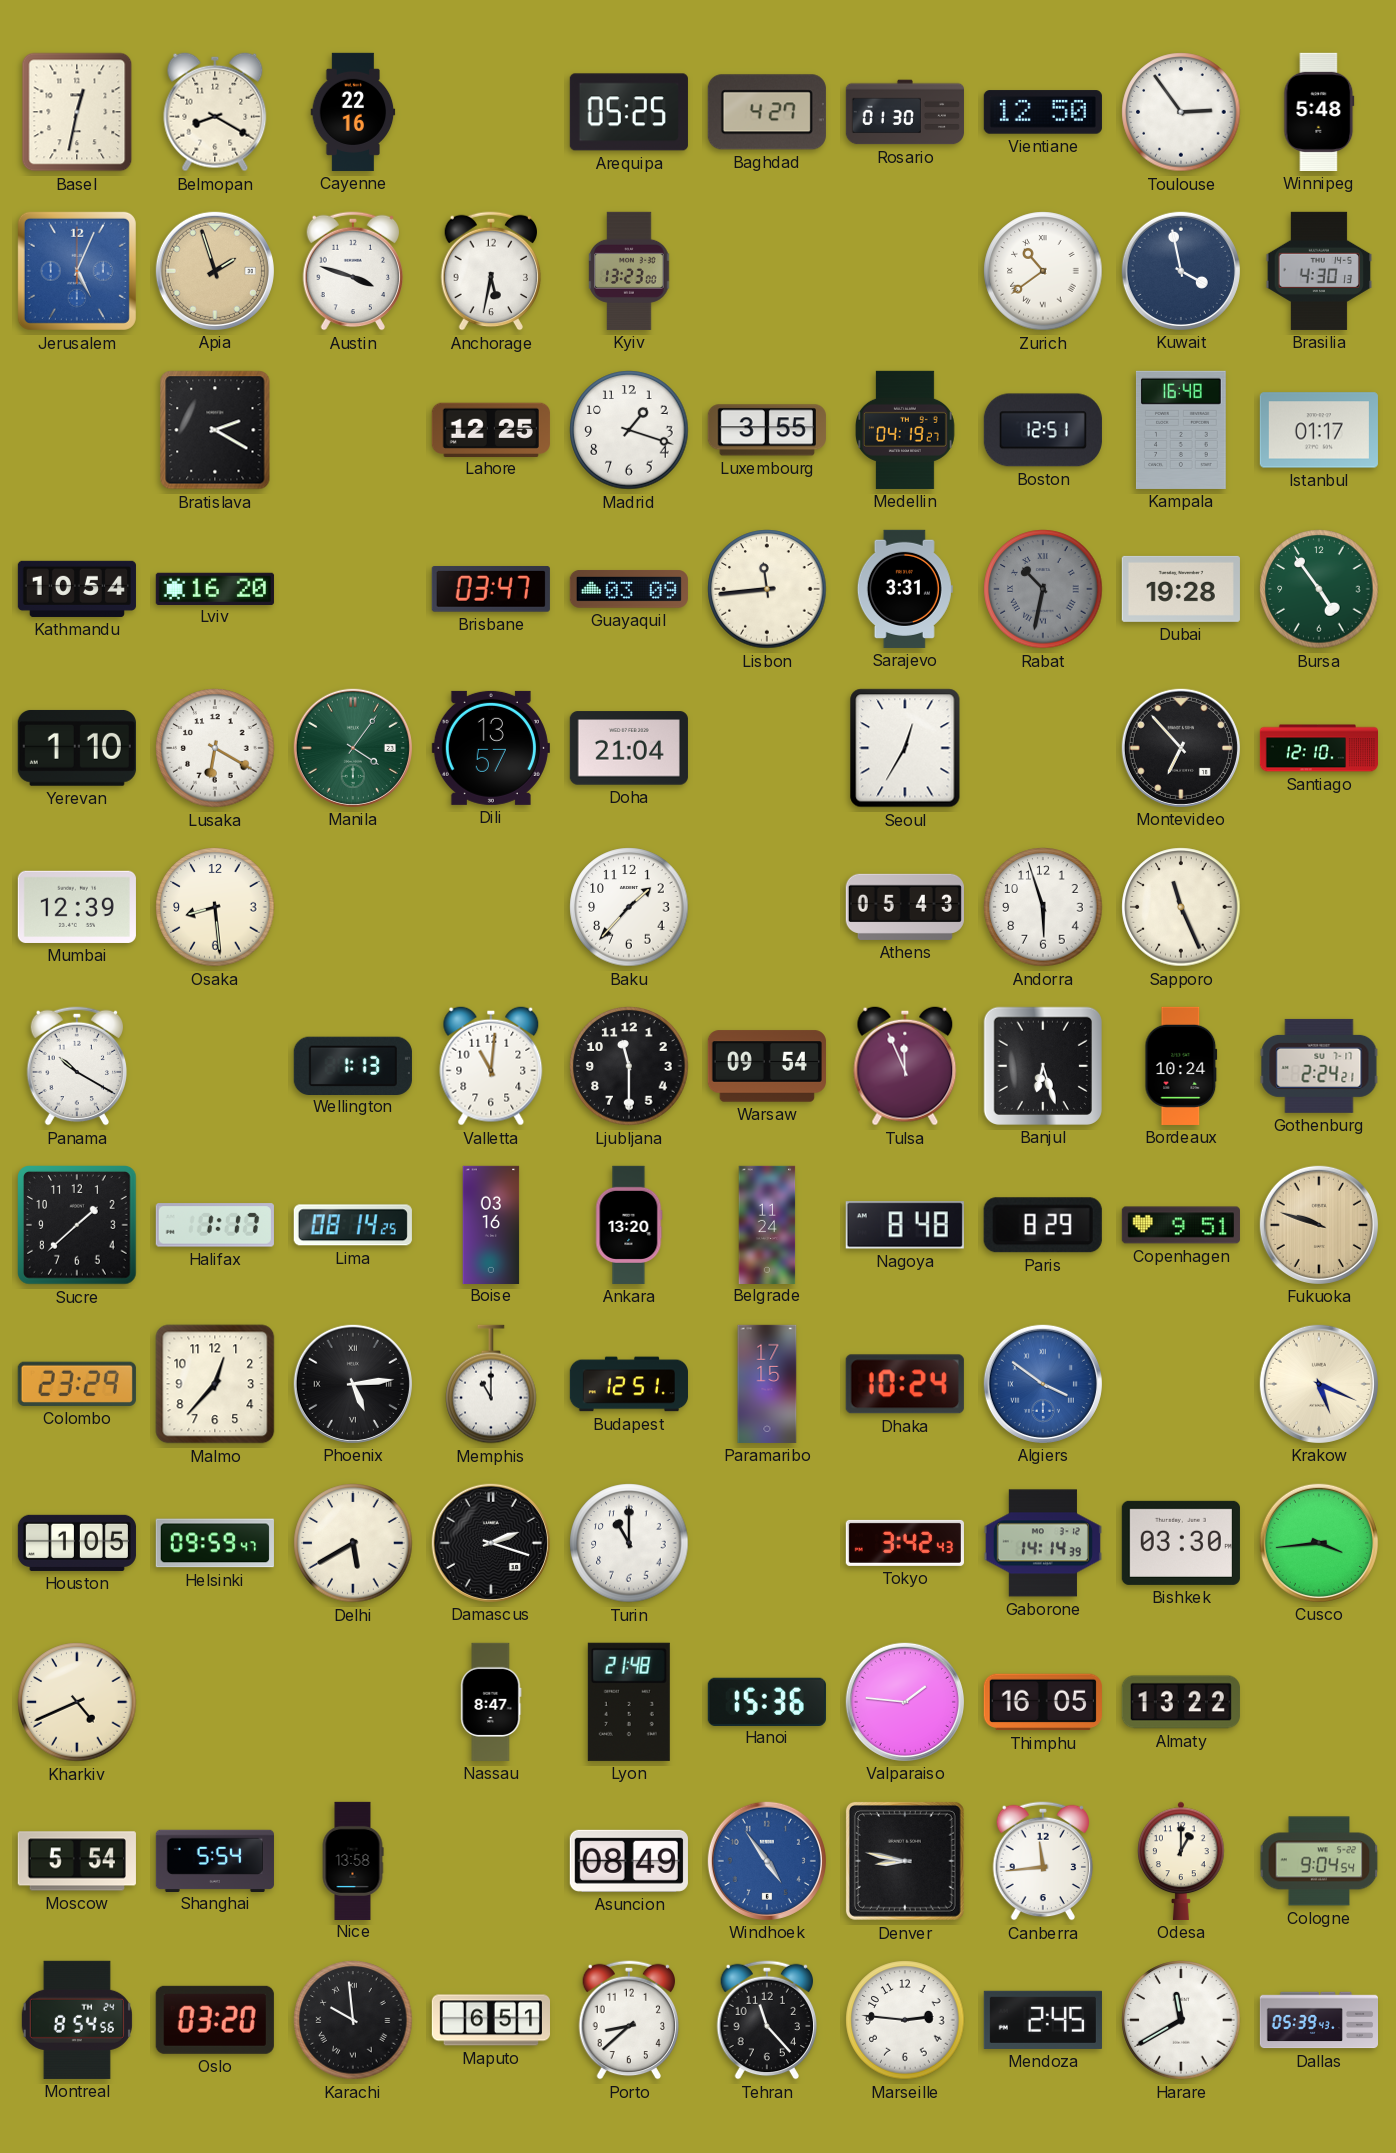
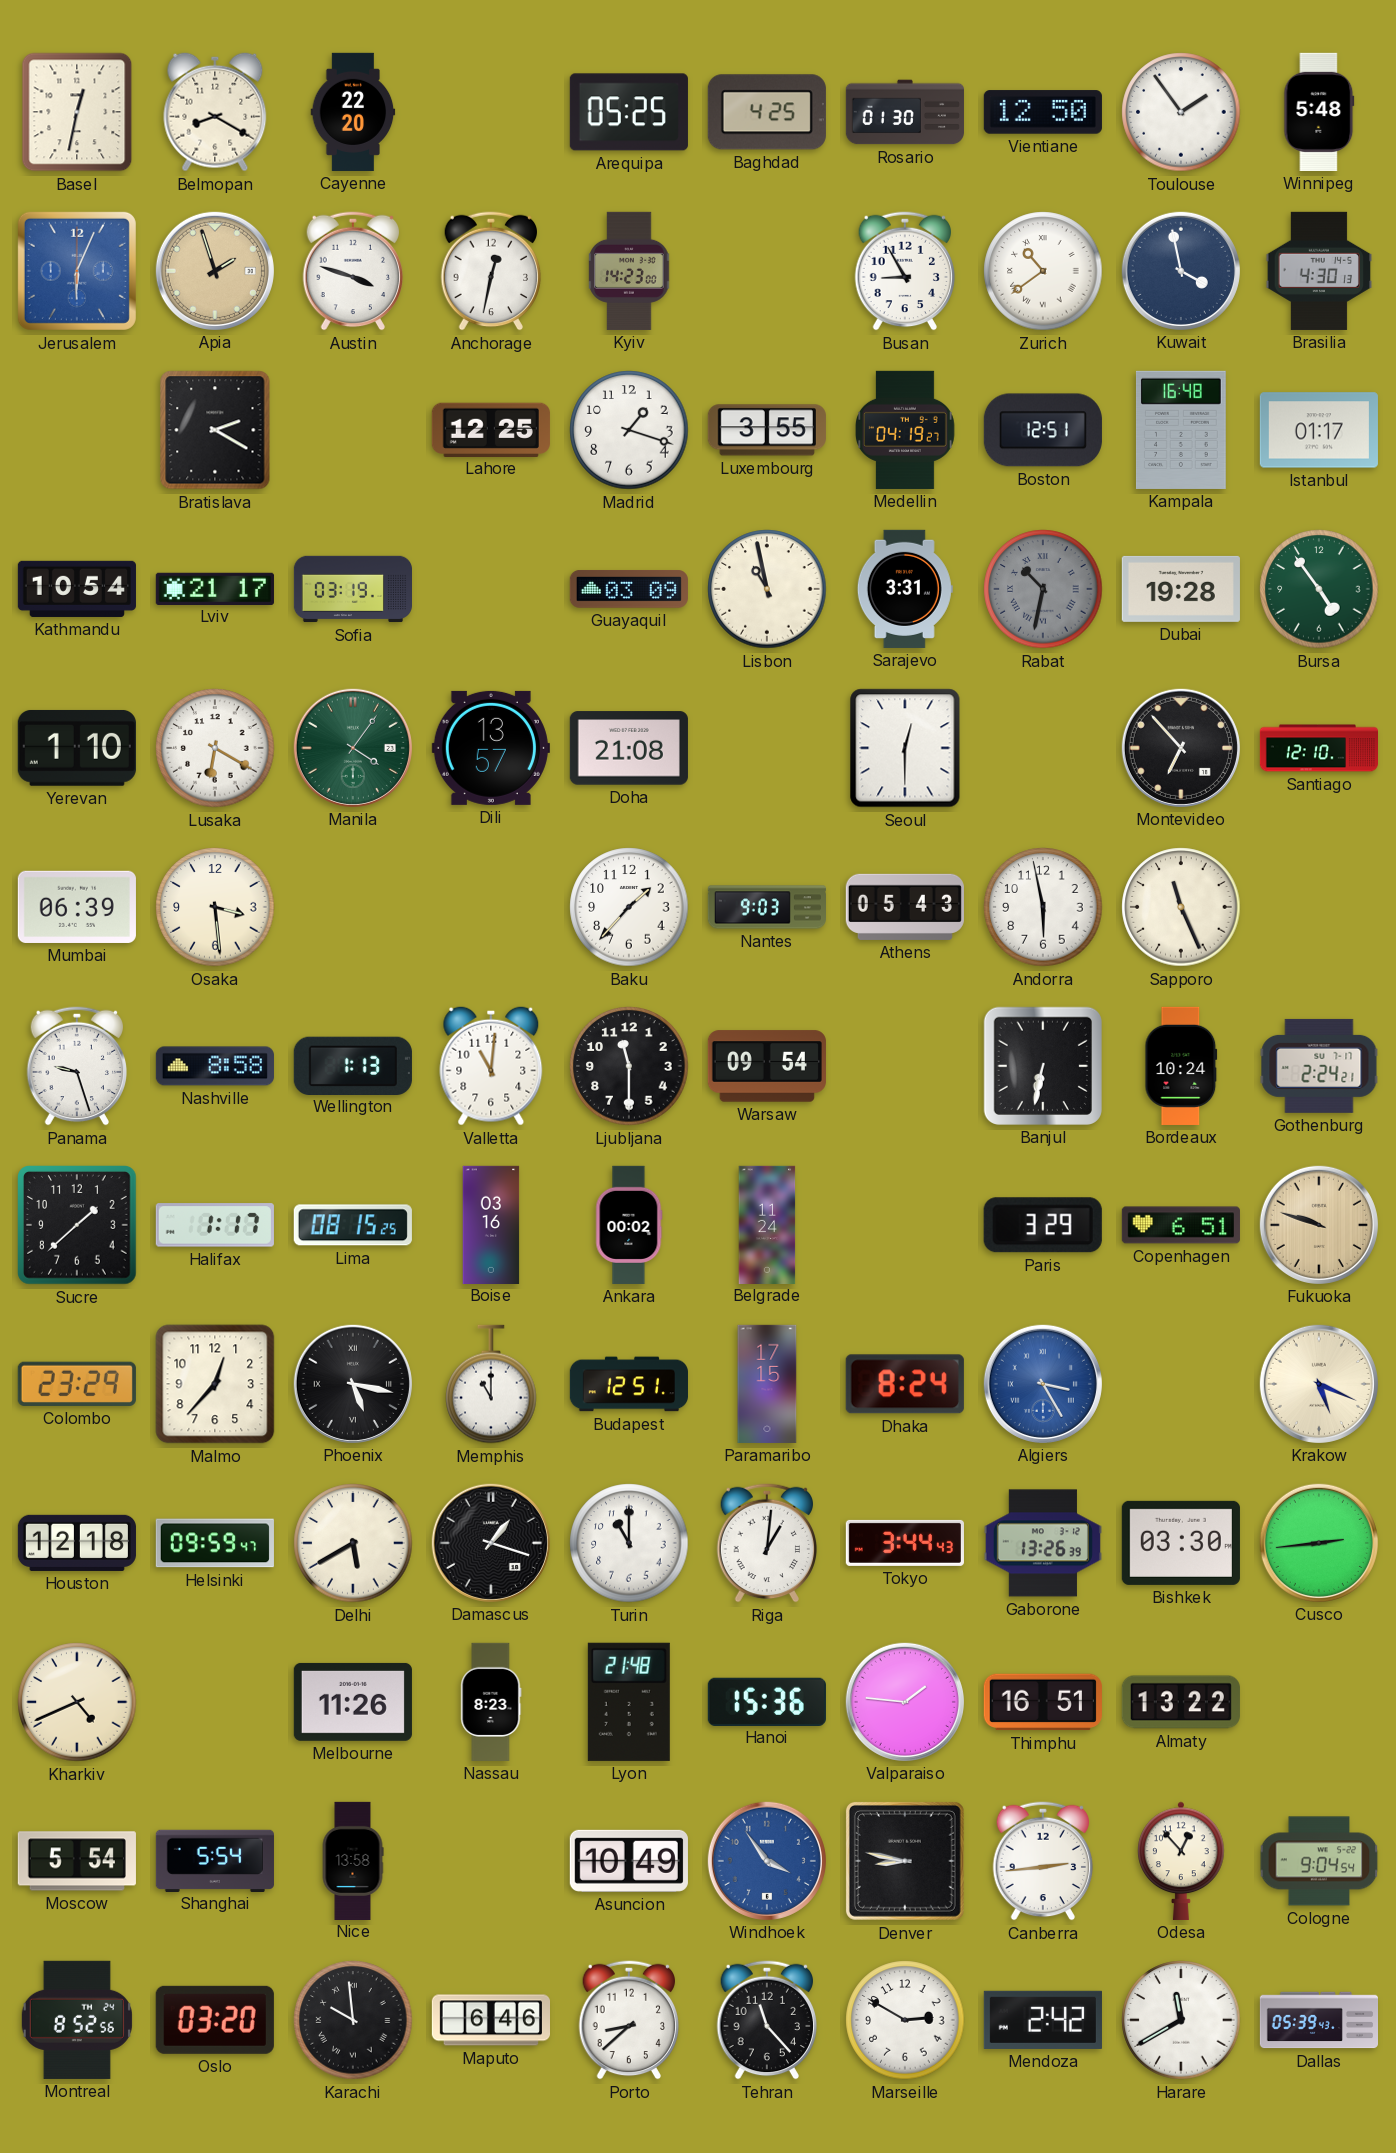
Cayenne: 22:16 -> 22:20 (353, 112)
Baghdad: 4:27 -> 4:25 (767, 112)
Toulouse: 2:54 -> 1:54 (1181, 112)
Jerusalem: 5:04 -> 6:04 (77, 271)
Anchorage: 5:32 -> 12:32 (491, 271)
Kyiv: 13:23 -> 14:23 (629, 271)
Busan: none -> 8:55 (905, 271)
Lviv: 16:20 -> 21:17 (215, 588)
Sofia: none -> 03:19 (352, 589)
Brisbane: 03:47 -> none (491, 590)
Lisbon: 11:44 -> 10:58 (767, 589)
Doha: 21:04 -> 21:08 (629, 748)
Seoul: 12:35 -> 12:30 (905, 748)
Mumbai: 12:39 -> 06:39 (77, 907)
Osaka: 8:29 -> 3:29 (215, 907)
Nantes: none -> 9:03 (766, 907)
Andorra: 5:57 -> 5:58 (1043, 907)
Panama: 10:20 -> 9:27 (77, 1066)
Nashville: none -> 8:58 (215, 1066)
Tulsa: 11:56 -> none (905, 1066)
Banjul: 6:27 -> 6:32 (1043, 1066)
Lima: 08:14 -> 08:15 (353, 1225)
Ankara: 13:20 -> 00:02 (629, 1225)
Nagoya: 8:48 -> none (905, 1225)
Paris: 8:29 -> 3:29 (1043, 1225)
Copenhagen: 9:51 -> 6:51 (1181, 1225)
Phoenix: 5:14 -> 5:17 (353, 1384)
Dhaka: 10:24 -> 8:24 (905, 1384)
Algiers: 3:51 -> 3:25 (1043, 1384)
Houston: 1:05 -> 12:18 (77, 1543)
Damascus: 2:18 -> 1:18 (491, 1543)
Riga: none -> 1:01 (767, 1543)
Tokyo: 3:42 -> 3:44 (905, 1543)
Gaborone: 14:14 -> 13:26 (1043, 1543)
Cusco: 3:44 -> 2:44 (1319, 1543)
Melbourne: none -> 11:26 (353, 1702)
Nassau: 8:47 -> 8:23 (491, 1702)
Thimphu: 16:05 -> 16:51 (1043, 1702)
Asuncion: 08:49 -> 10:49 (629, 1861)
Windhoek: 4:54 -> 3:54 (767, 1861)
Canberra: 11:44 -> 2:44 (1043, 1861)
Odesa: 1:00 -> 12:53 (1181, 1861)
Montreal: 8:54 -> 8:52 (77, 2020)
Maputo: 6:51 -> 6:46 (490, 2020)
Marseille: 2:46 -> 2:50 (905, 2020)
Mendoza: 2:45 -> 2:42 (1043, 2020)
